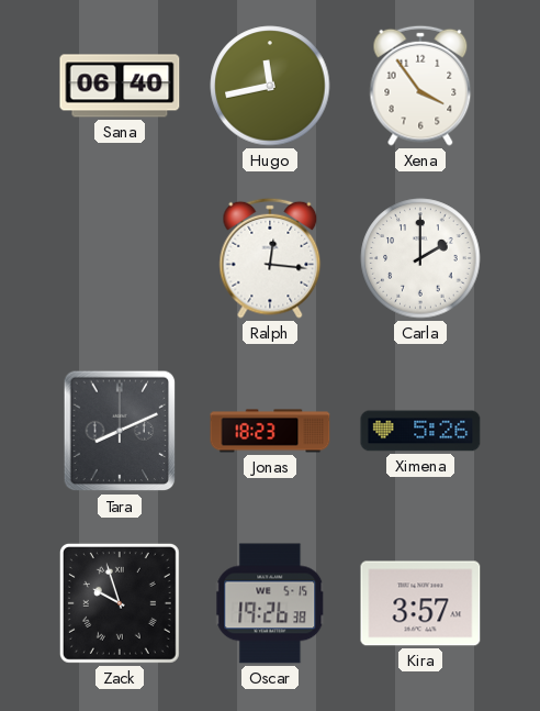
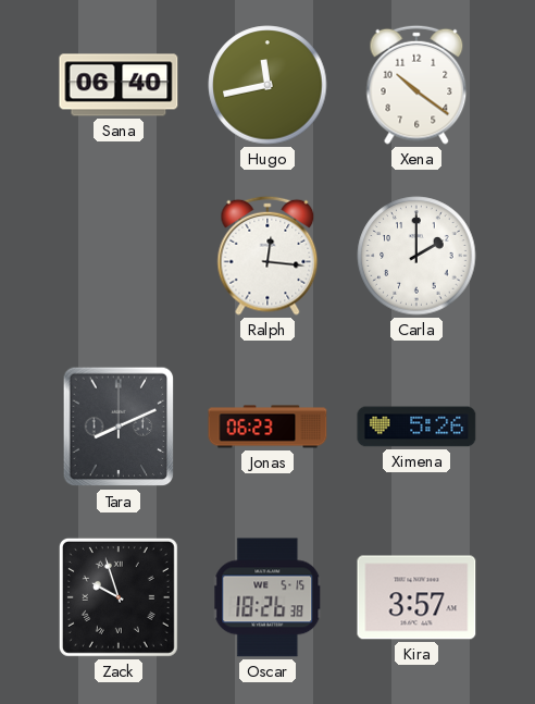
Xena: 3:54 -> 10:21 (416, 85)
Jonas: 18:23 -> 06:23 (267, 427)
Oscar: 19:26 -> 18:26 (269, 597)
